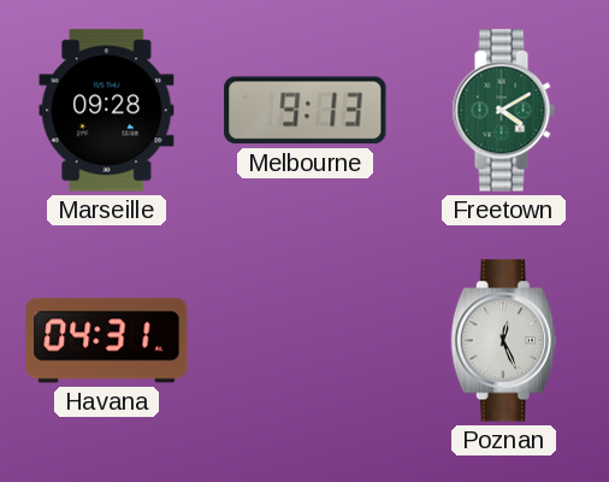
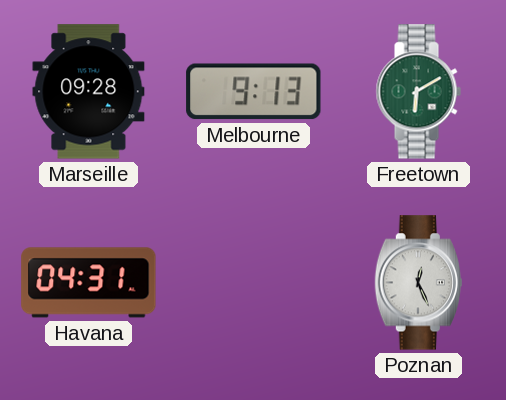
Freetown: 4:10 -> 6:10 (418, 92)
